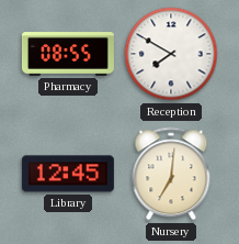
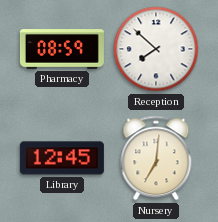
Pharmacy: 08:55 -> 08:59 (62, 50)
Reception: 7:50 -> 7:52 (156, 49)
